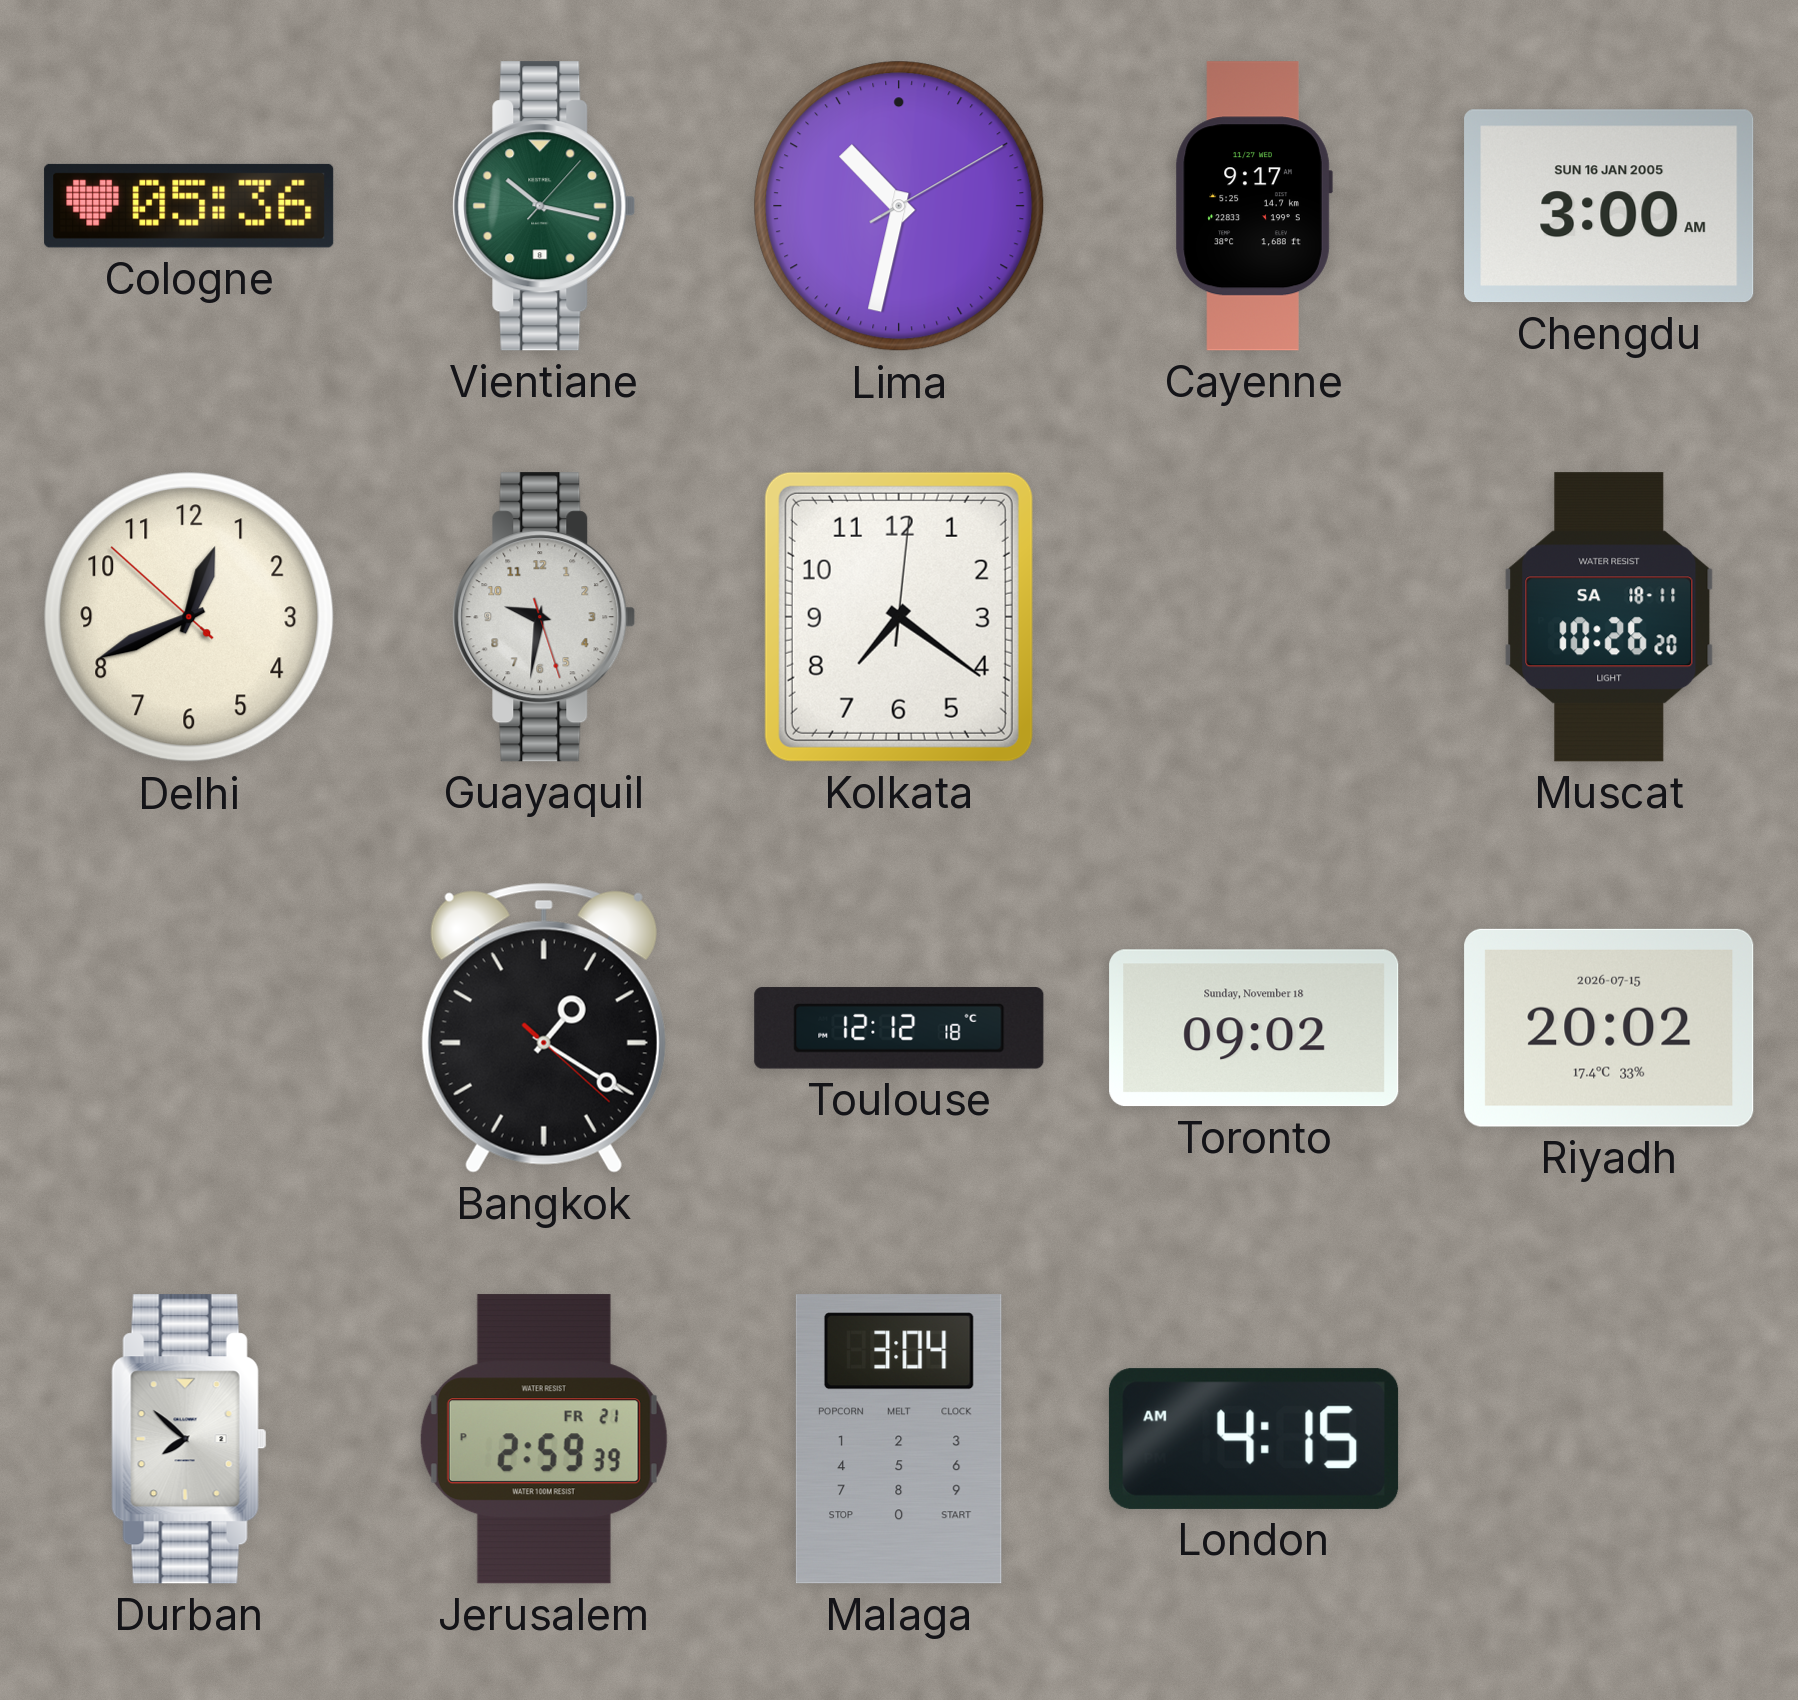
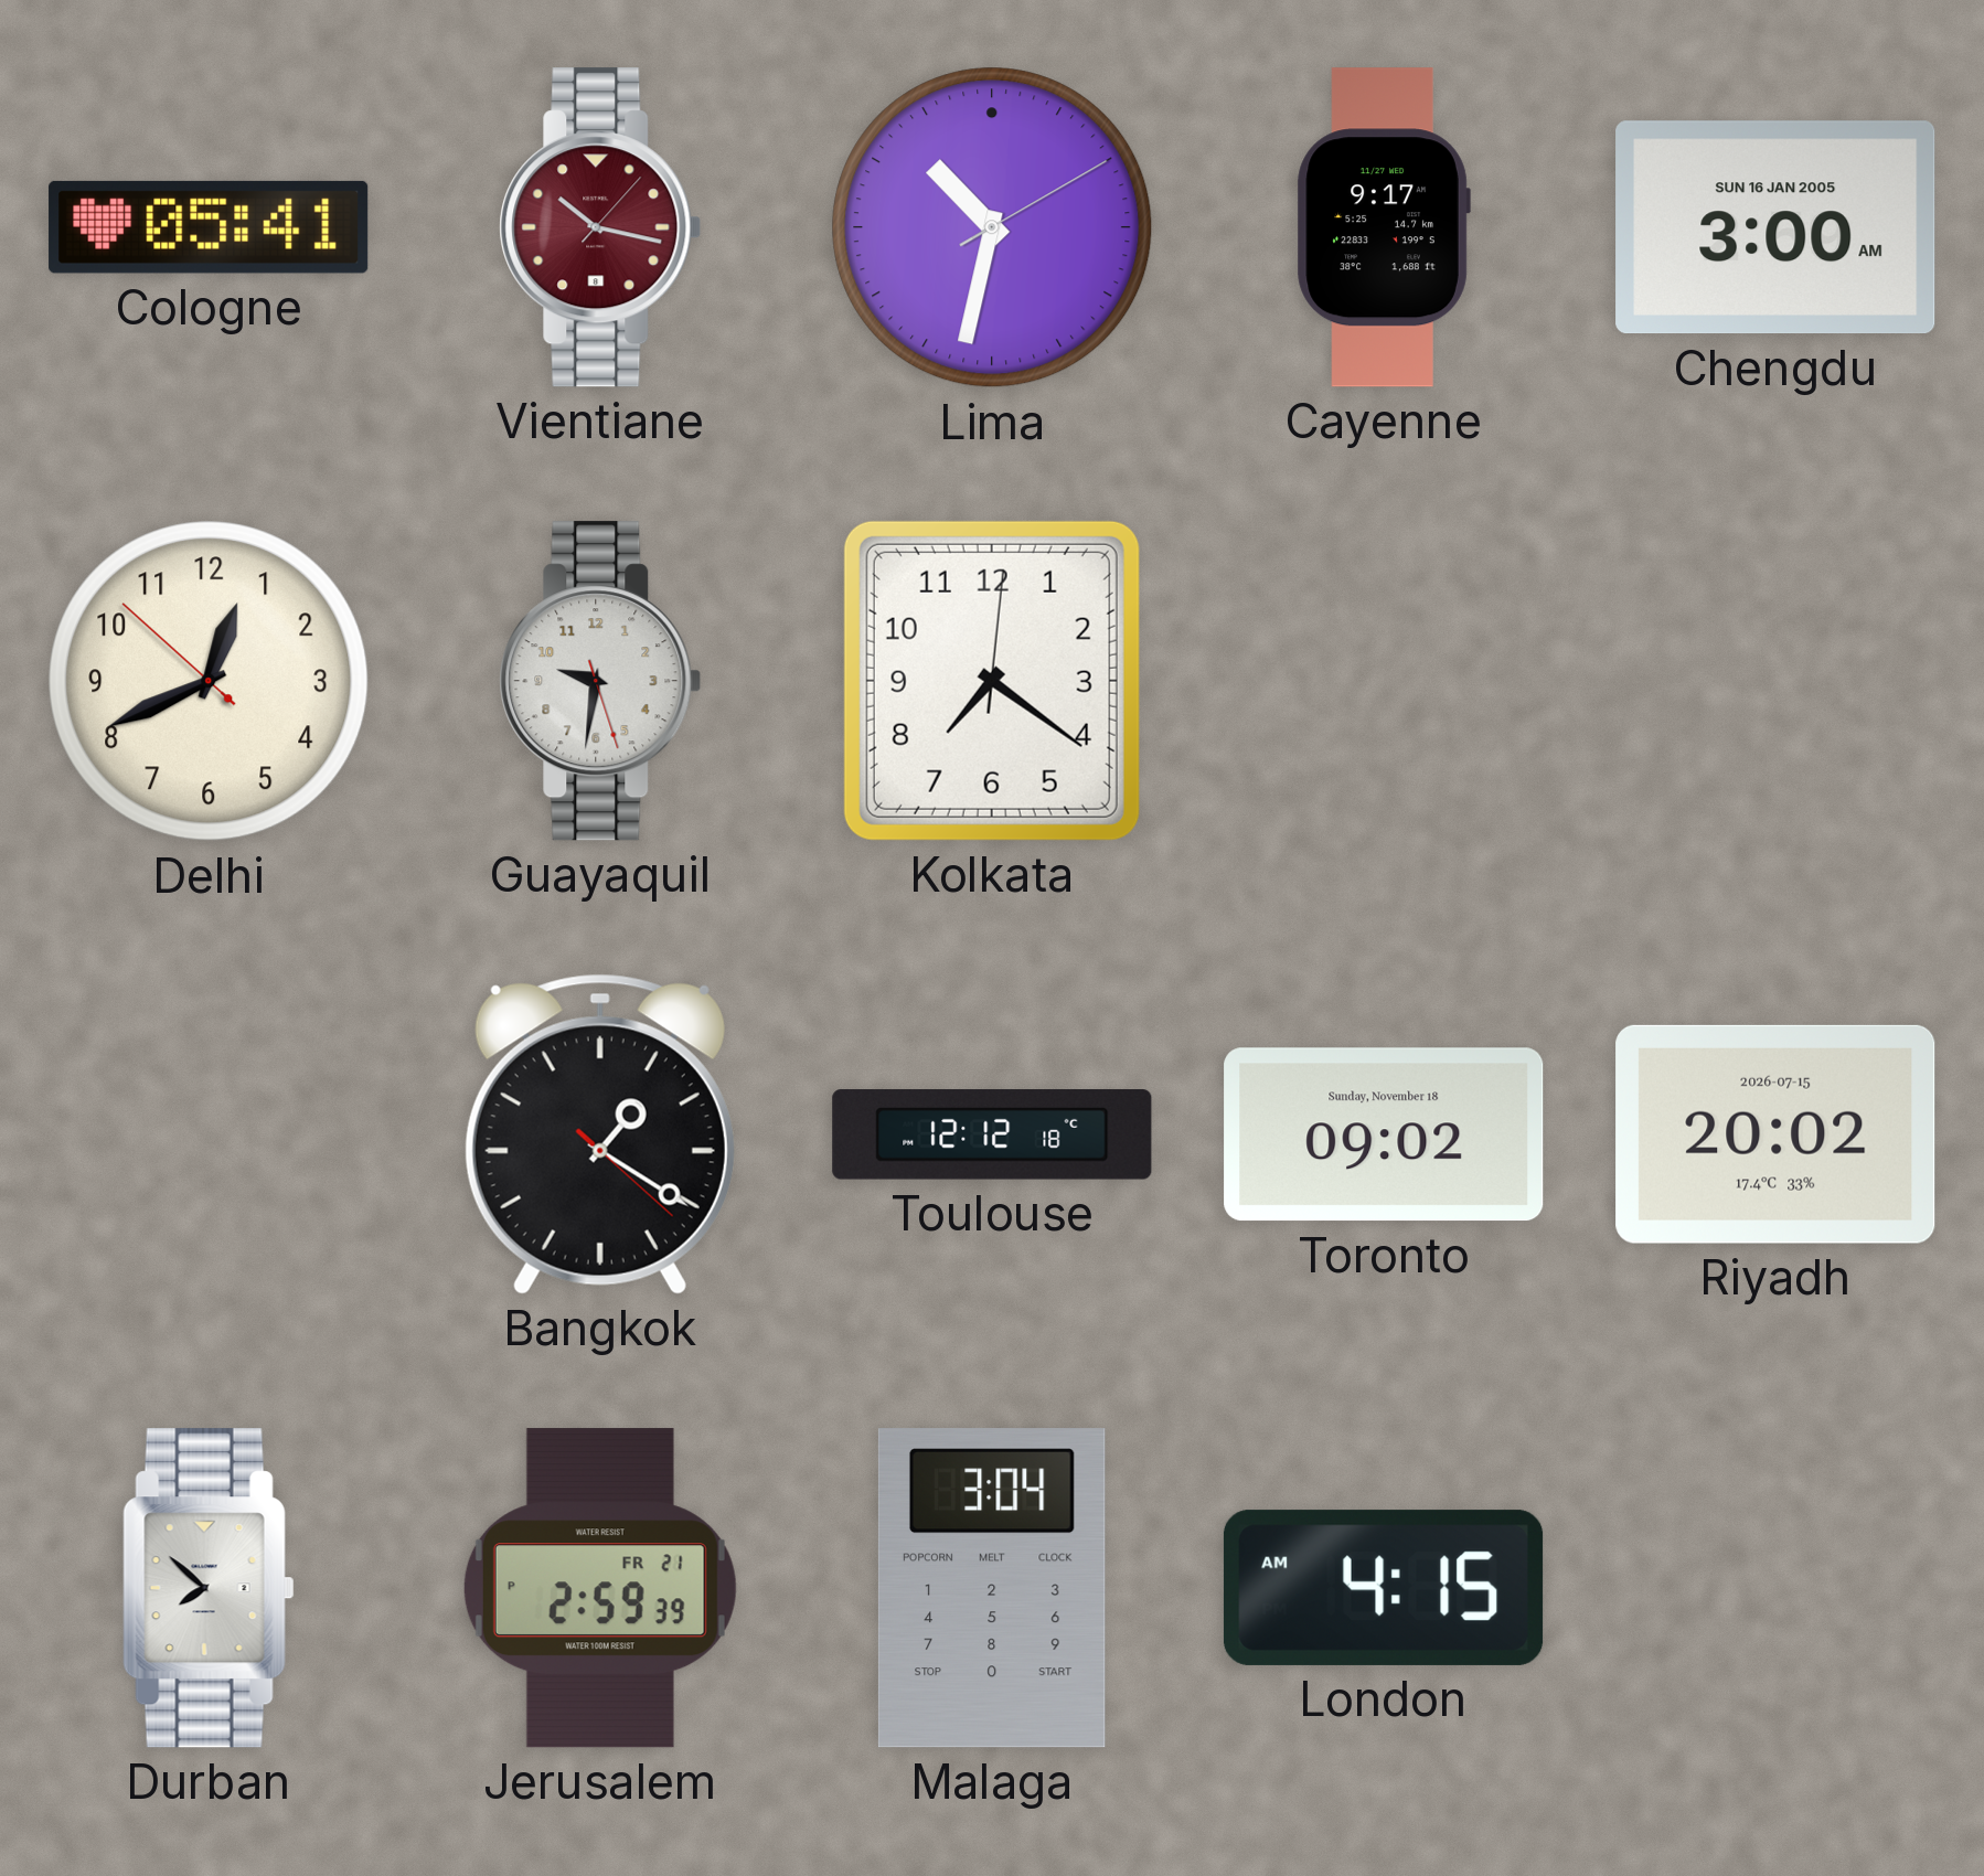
Cologne: 05:36 -> 05:41 (209, 227)
Vientiane dial: green -> burgundy (600, 227)
Muscat: 10:26 -> none (1609, 617)
